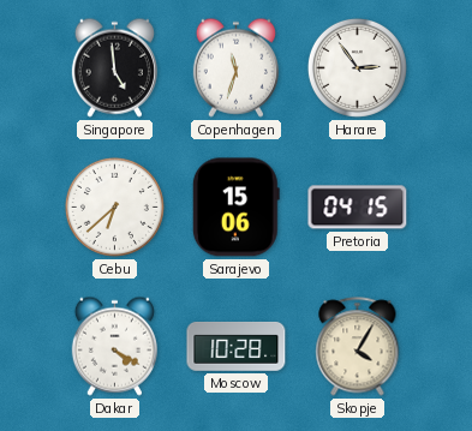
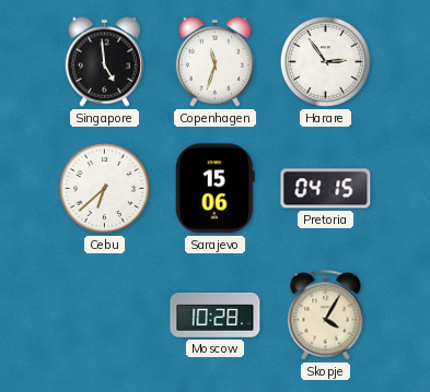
Dakar: 4:20 -> none (114, 346)
